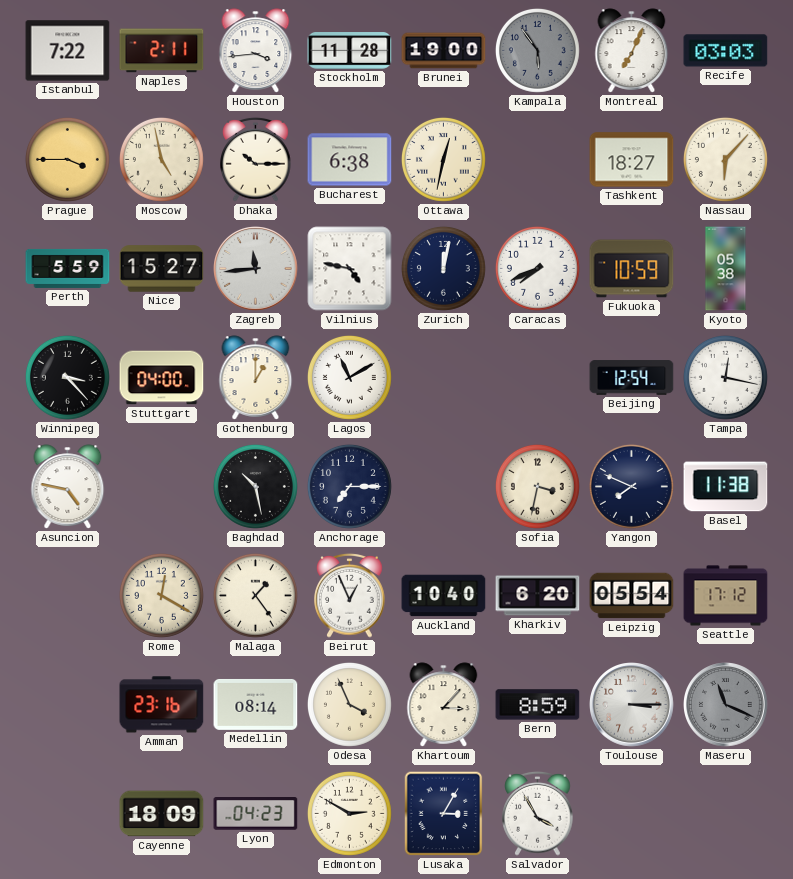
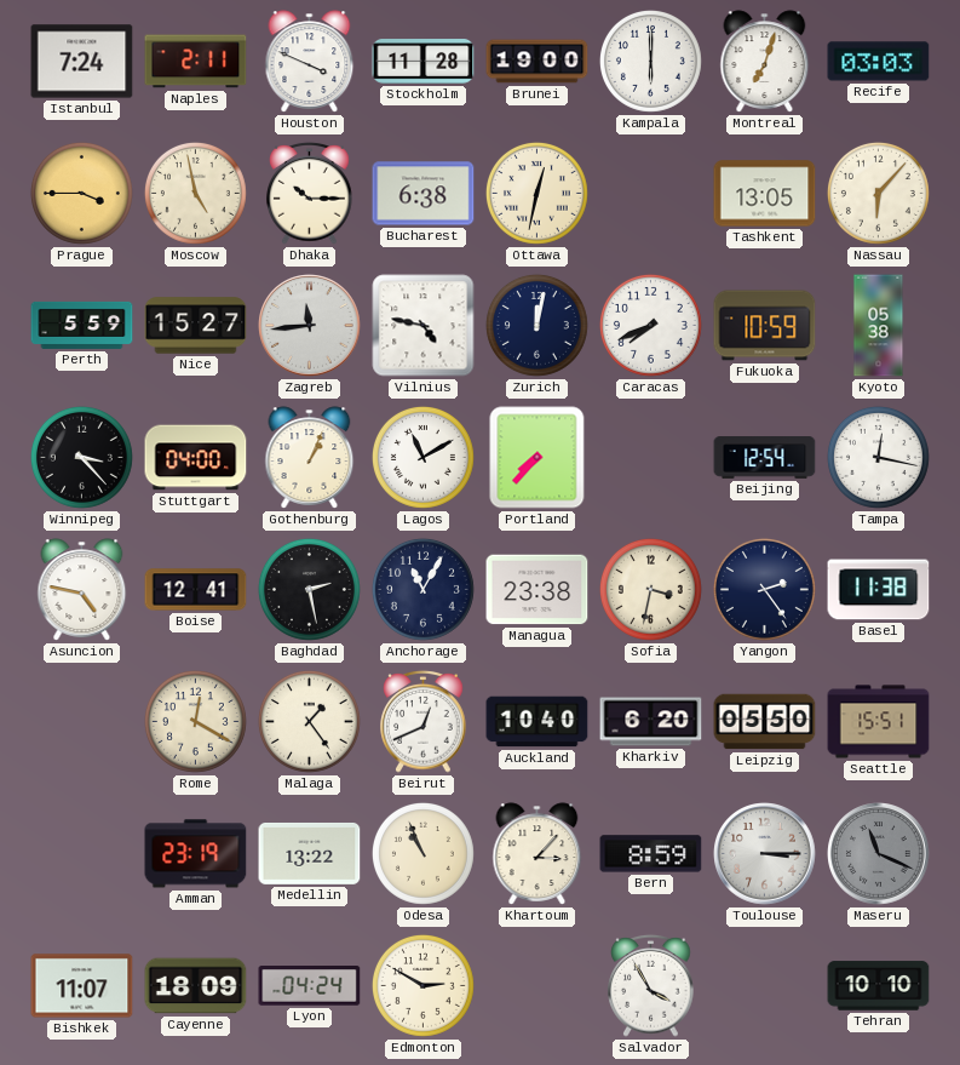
Istanbul: 7:22 -> 7:24 (82, 62)
Houston: 3:44 -> 3:49 (310, 62)
Kampala: 5:54 -> 6:00 (650, 61)
Kampala dial: grey -> white (650, 61)
Montreal: 7:04 -> 7:03 (765, 62)
Tashkent: 18:27 -> 13:05 (765, 194)
Gothenburg: 1:00 -> 1:04 (310, 458)
Portland: none -> 7:37 (538, 458)
Boise: none -> 12:41 (196, 590)
Baghdad: 10:28 -> 2:28 (309, 589)
Anchorage: 7:15 -> 11:05 (422, 589)
Managua: none -> 23:38 (538, 590)
Yangon: 7:49 -> 2:24 (764, 589)
Beirut: 12:56 -> 12:41 (424, 721)
Leipzig: 05:54 -> 05:50 (765, 722)
Seattle: 17:12 -> 15:51 (879, 722)
Amman: 23:16 -> 23:19 (196, 854)
Medellin: 08:14 -> 13:22 (310, 853)
Odesa: 3:56 -> 10:56 (422, 853)
Bishkek: none -> 11:07 (82, 986)
Lyon: 04:23 -> 04:24 (310, 986)
Lusaka: 3:05 -> none (444, 814)
Tehran: none -> 10:10 (879, 986)
